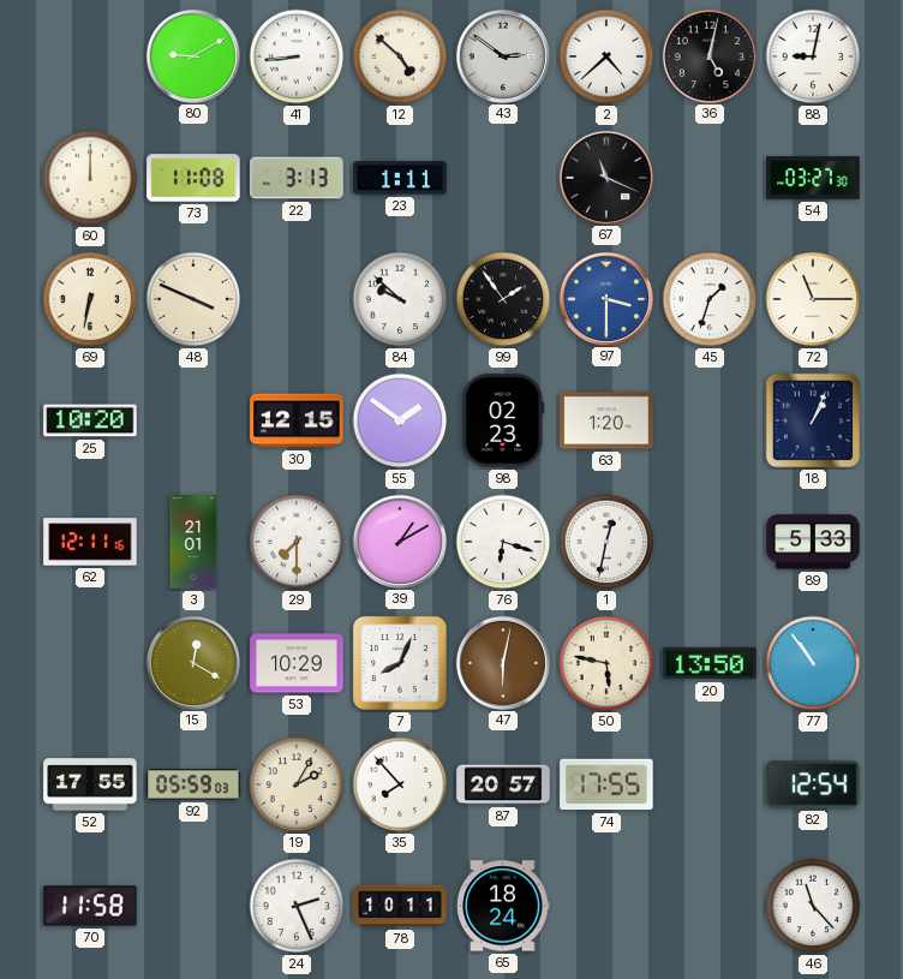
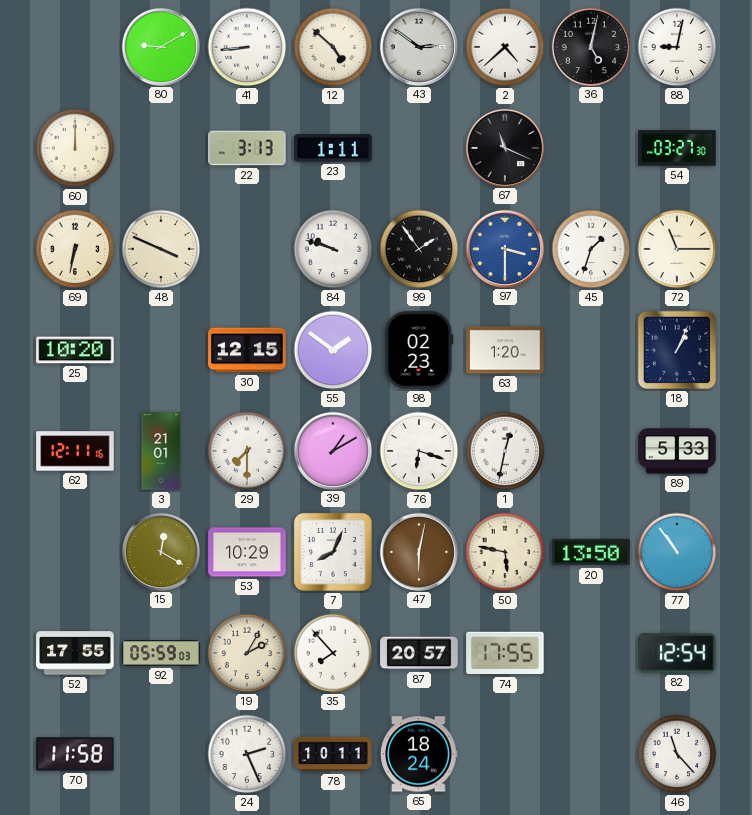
73: 11:08 -> none (193, 178)
84: 9:52 -> 9:48 (333, 249)
